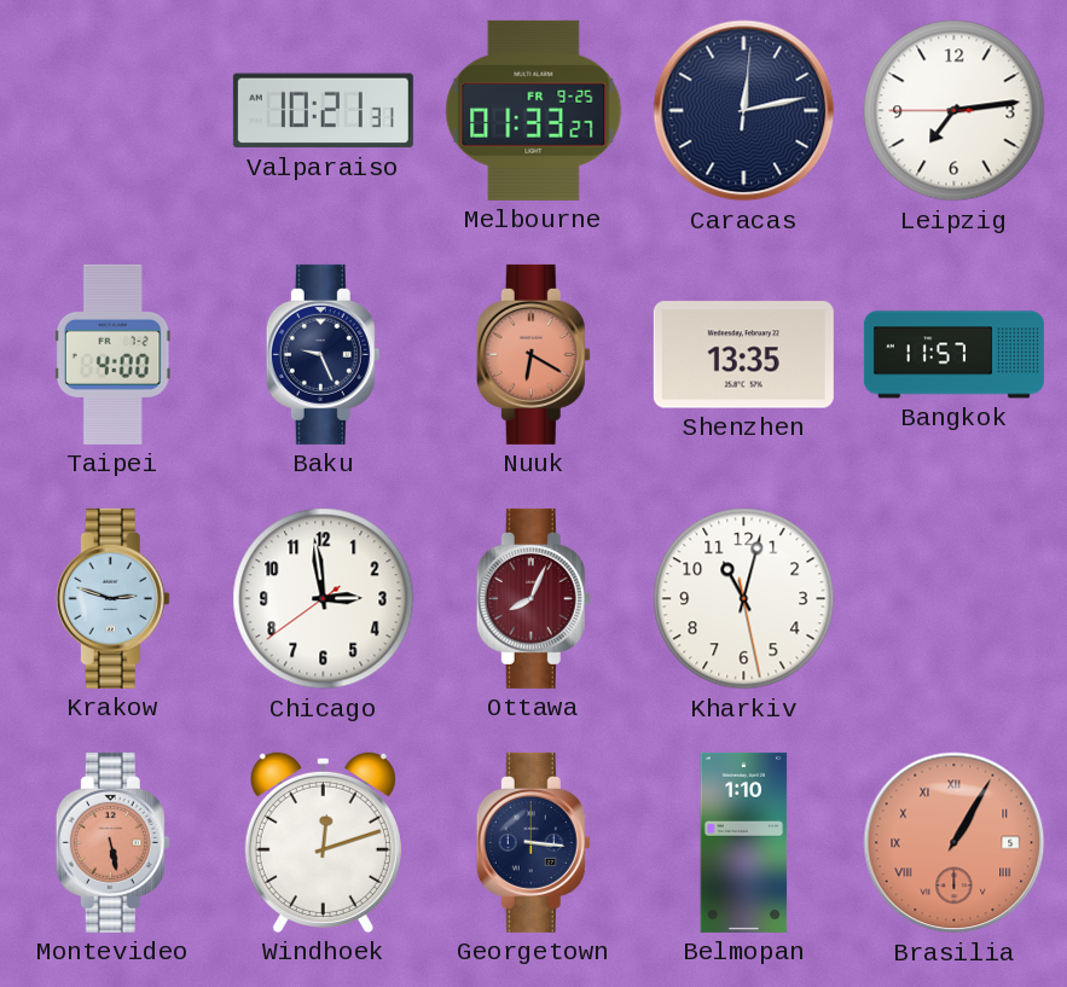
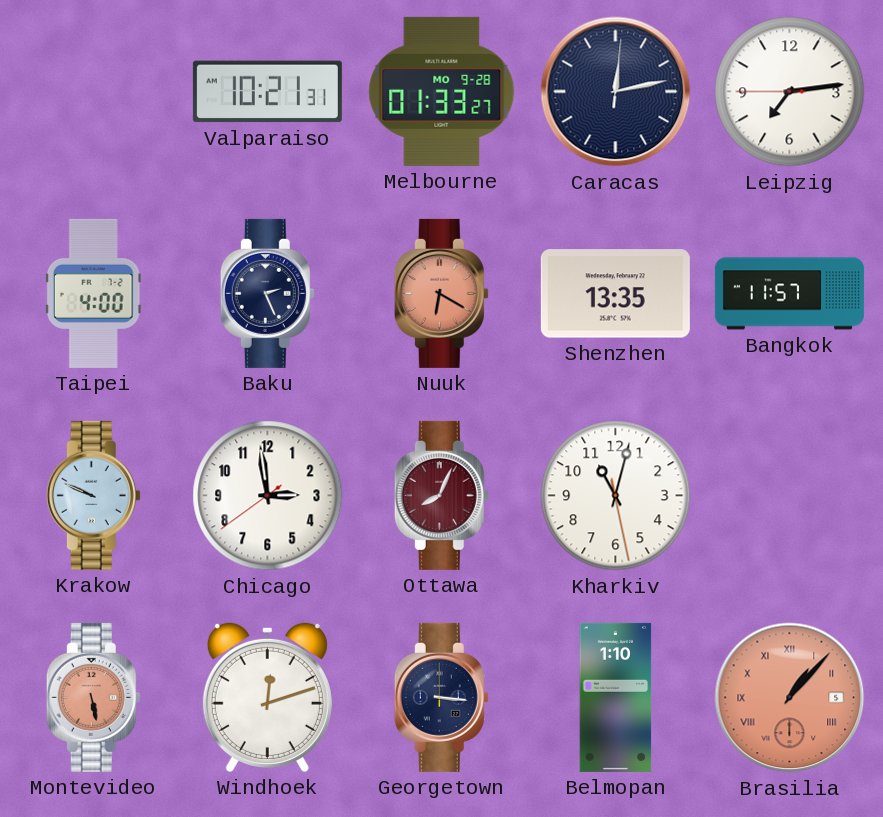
Melbourne date: FR 9-25 -> MO 9-28 (442, 91)
Baku: 9:26 -> 2:26 (267, 293)
Krakow: 2:48 -> 9:49 (93, 495)
Brasilia: 1:05 -> 1:07 (790, 698)
